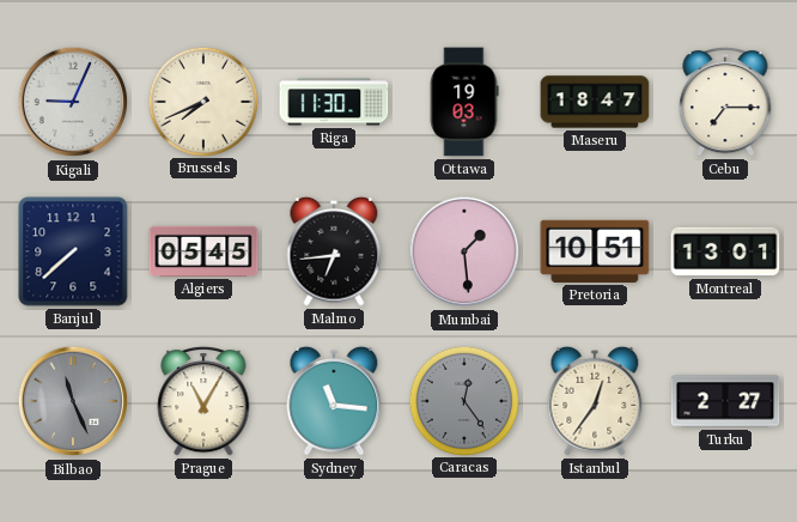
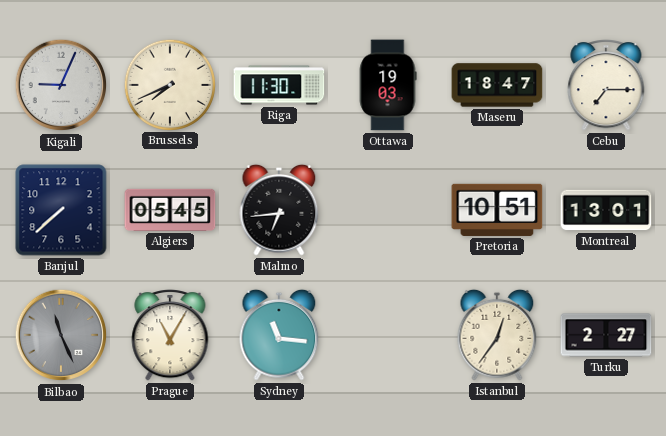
Mumbai: 1:29 -> none (464, 251)
Caracas: 12:24 -> none (463, 400)
